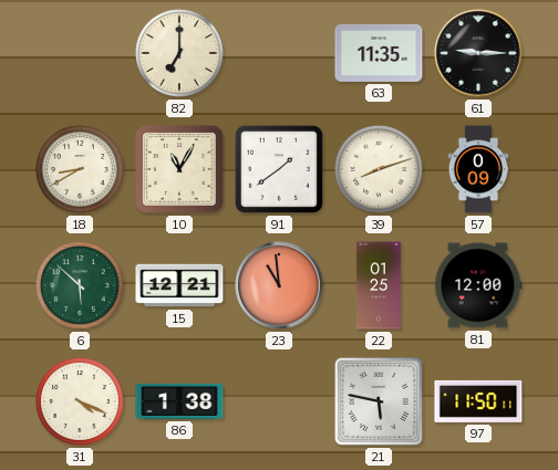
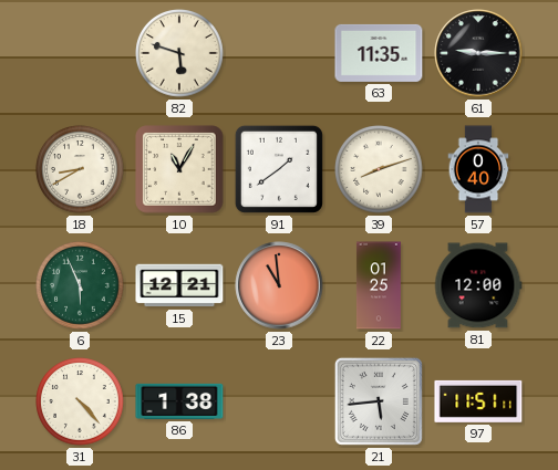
82: 7:00 -> 5:48 (179, 53)
57: 0:09 -> 0:40 (478, 169)
6: 5:52 -> 5:56 (80, 285)
31: 4:19 -> 4:23 (80, 401)
21: 5:47 -> 5:44 (379, 401)
97: 11:50 -> 11:51 (478, 401)
